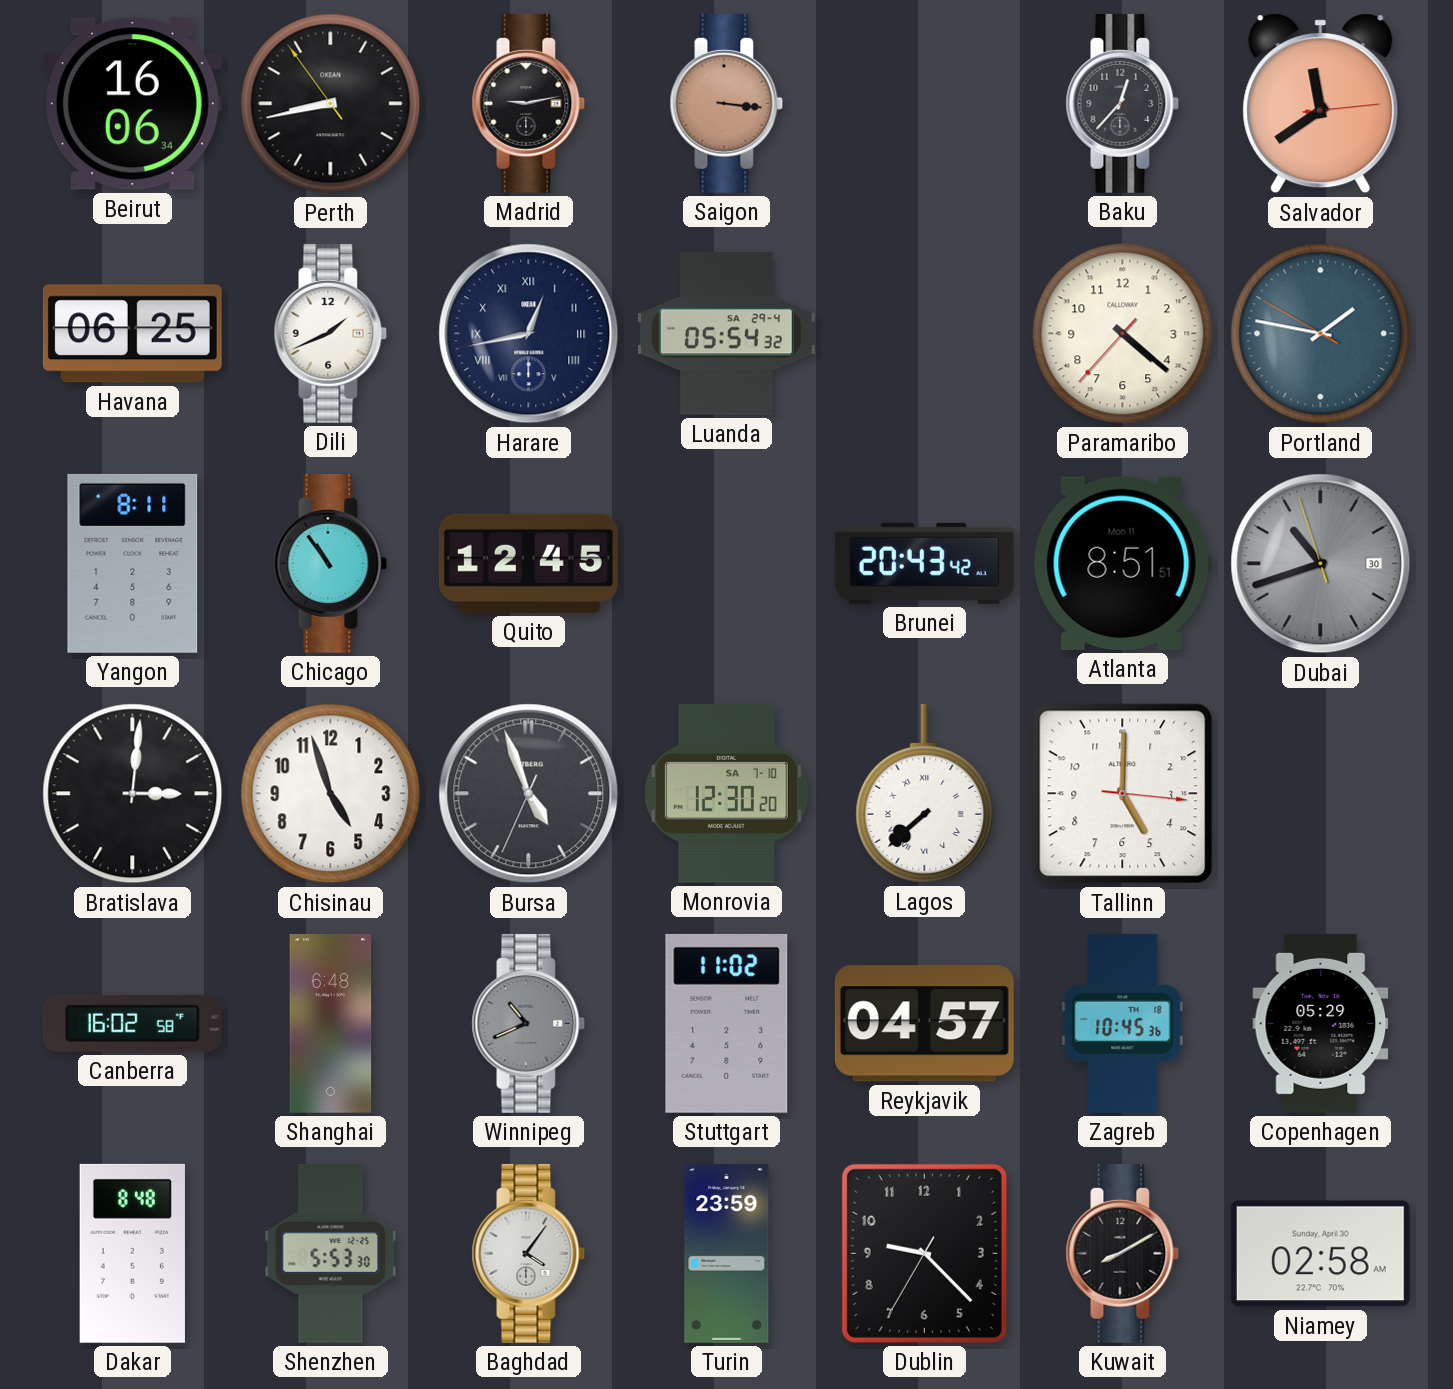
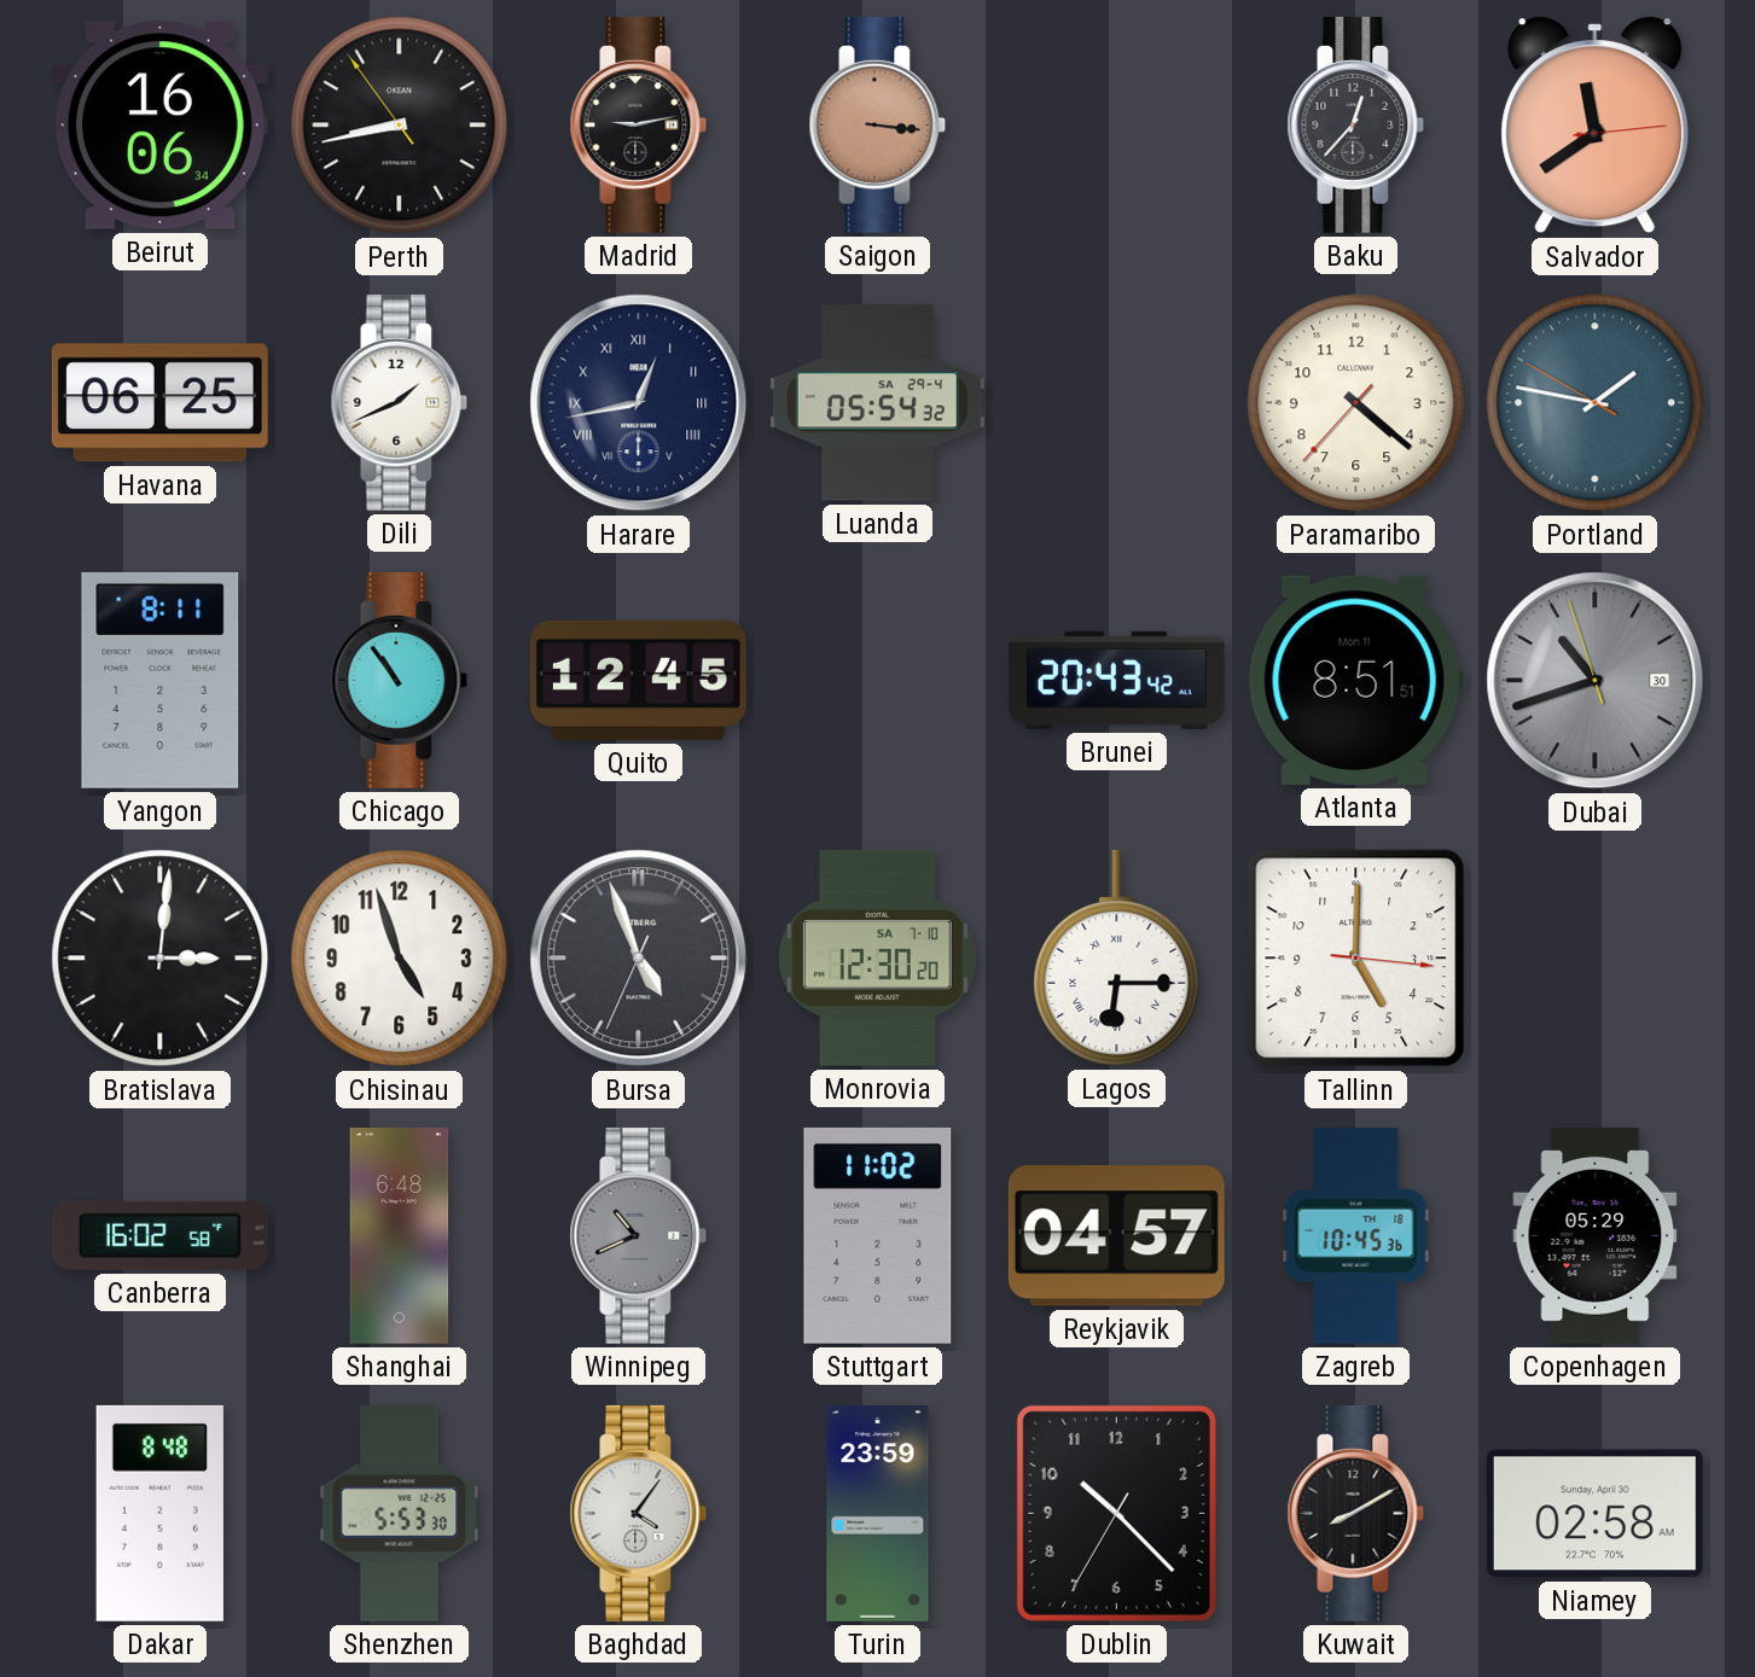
Lagos: 7:38 -> 6:15 (1117, 957)
Dublin: 9:22 -> 10:22 (1116, 1513)
